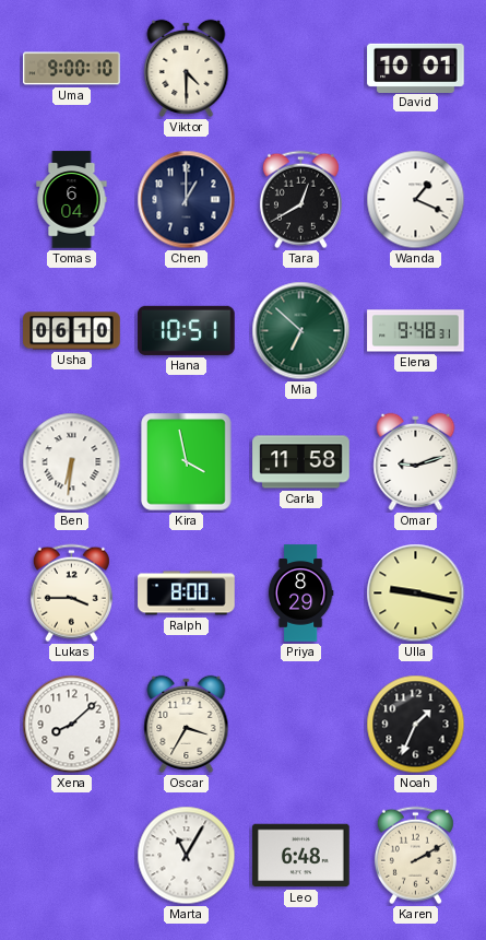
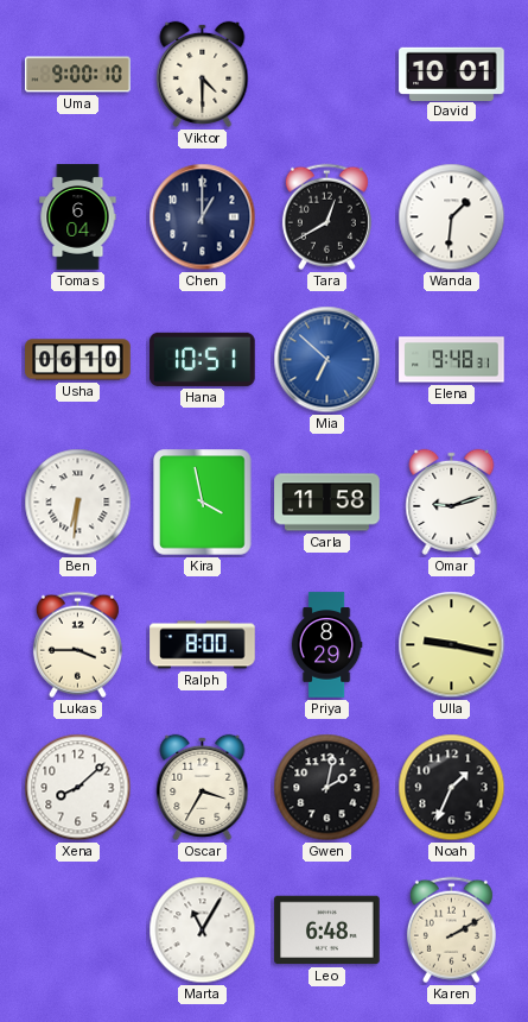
Wanda: 1:19 -> 1:31 (452, 217)
Mia dial: green -> blue (327, 360)
Gwen: none -> 2:02 (327, 788)
